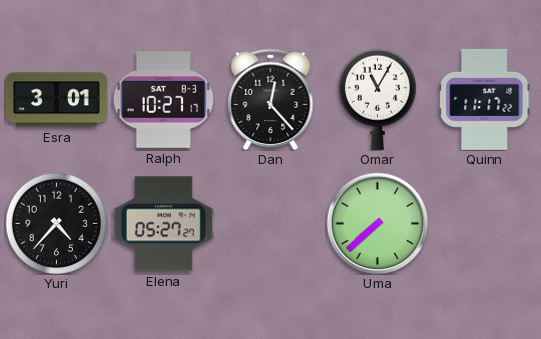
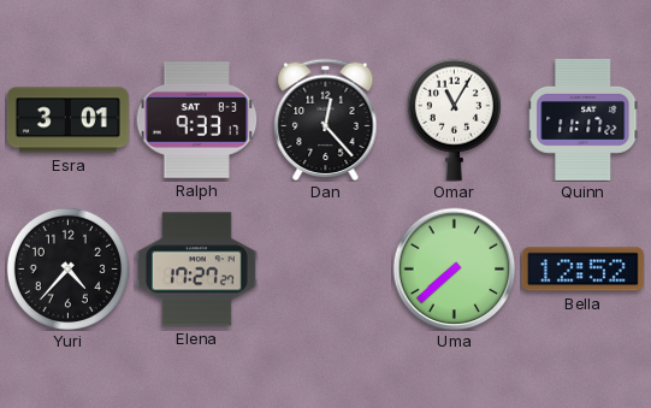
Ralph: 10:27 -> 9:33 (196, 120)
Elena: 05:27 -> 17:27 (196, 270)
Bella: none -> 12:52 (582, 270)
